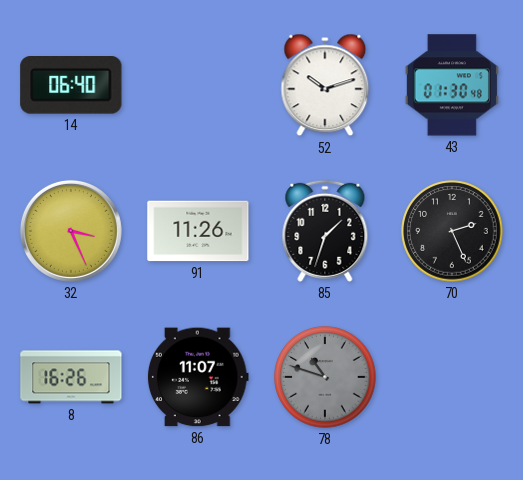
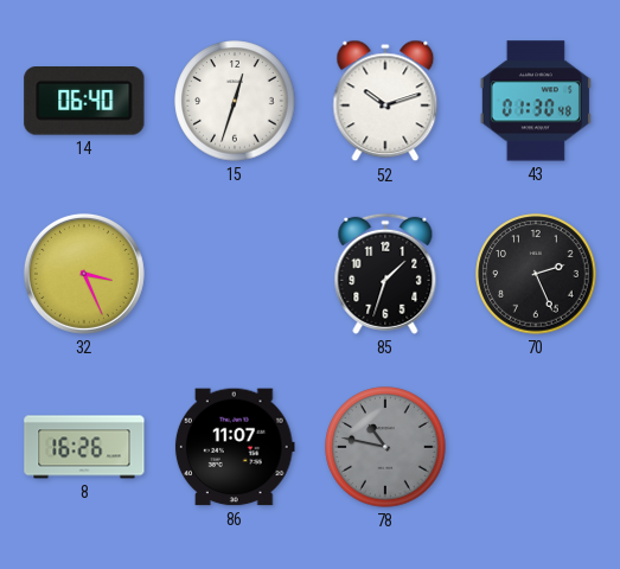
15: none -> 12:33 (235, 101)
91: 11:26 -> none (198, 231)
78: 10:48 -> 10:47 (385, 447)
